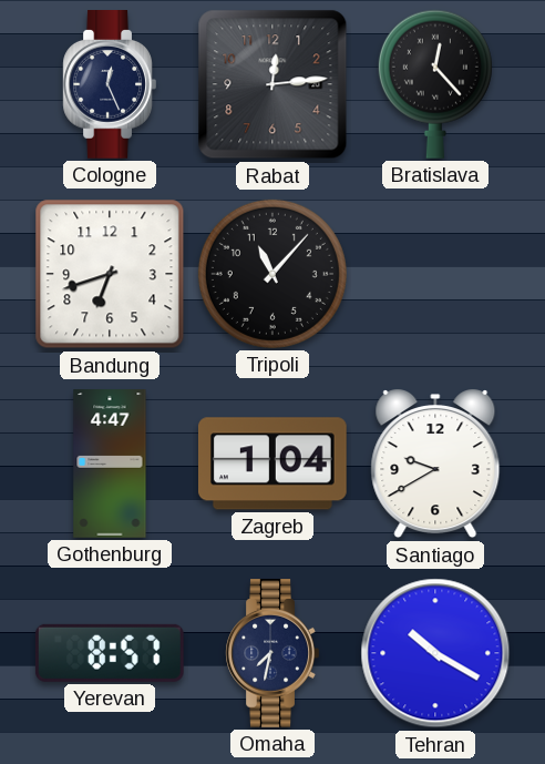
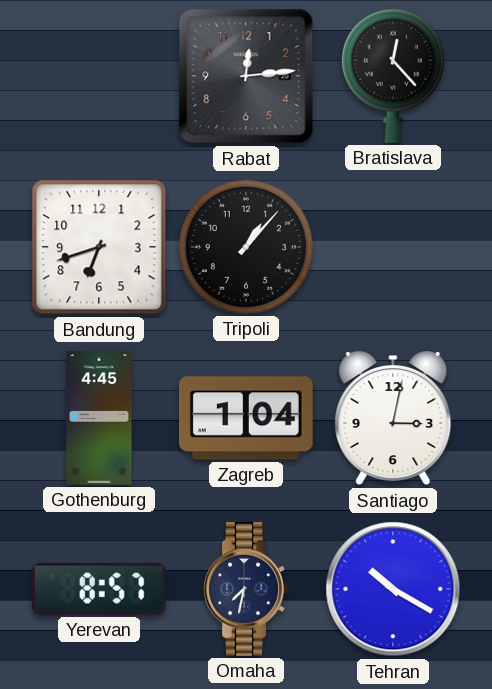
Cologne: 12:26 -> none (110, 85)
Tripoli: 11:07 -> 1:07 (246, 247)
Gothenburg: 4:47 -> 4:45 (99, 418)
Santiago: 9:40 -> 3:02 (393, 419)
